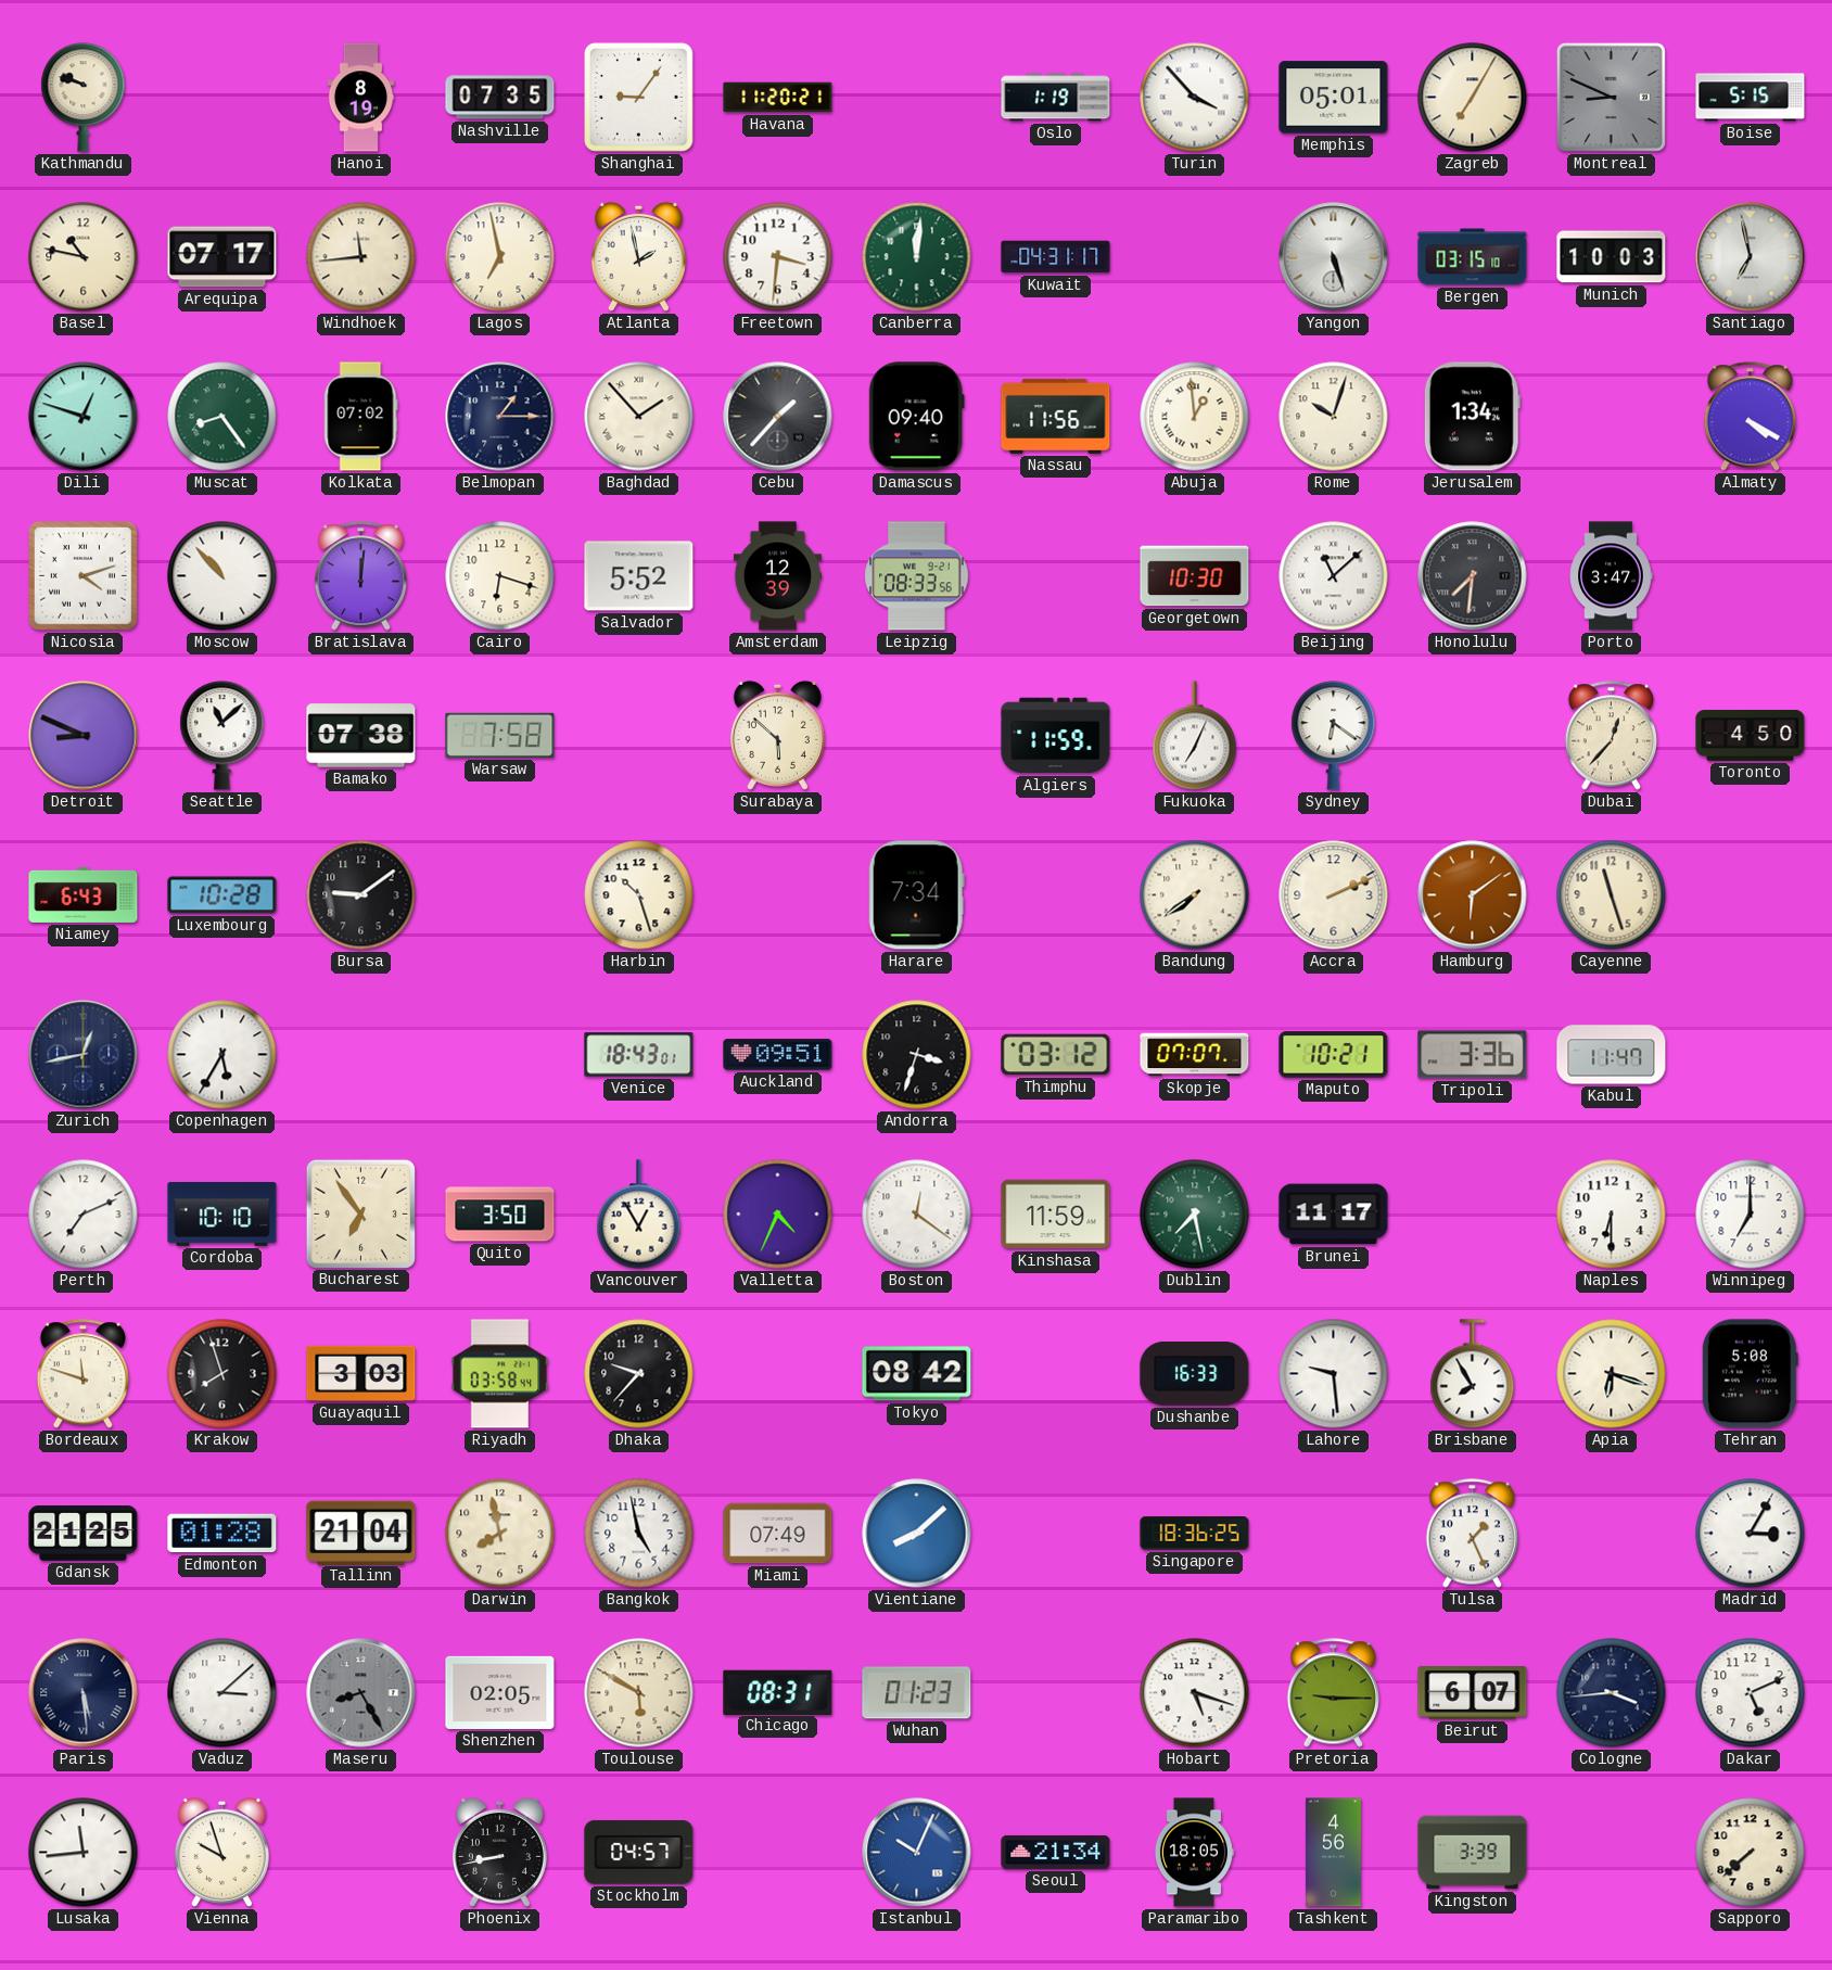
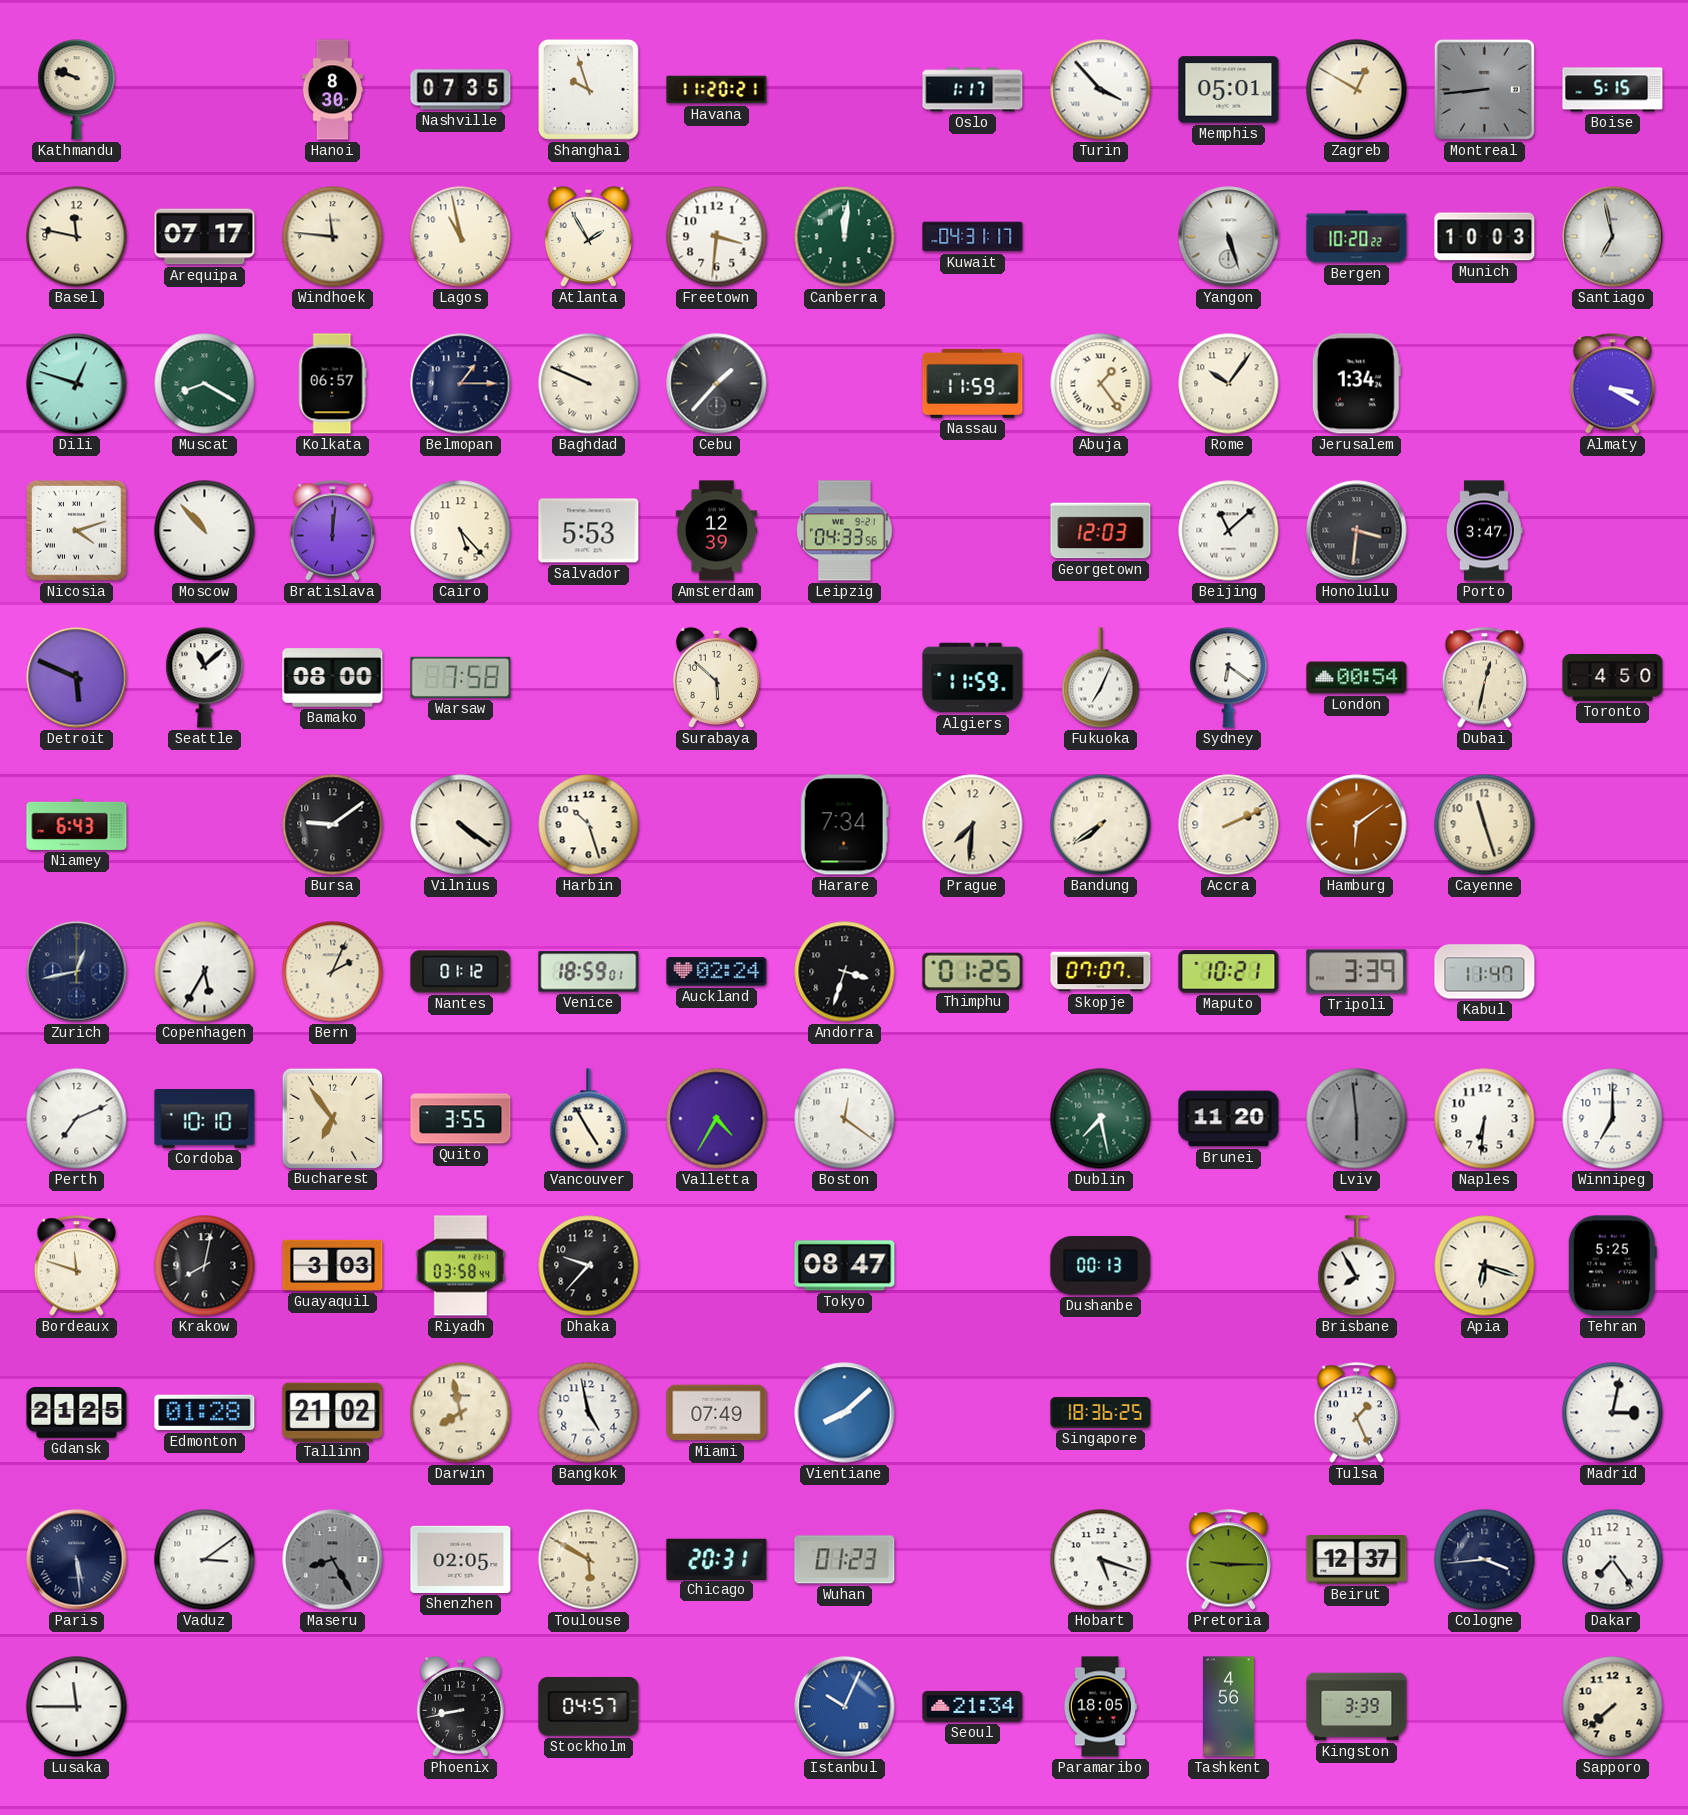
Hanoi: 8:19 -> 8:30 (333, 90)
Shanghai: 9:06 -> 9:57 (589, 90)
Oslo: 1:19 -> 1:17 (973, 90)
Zagreb: 7:05 -> 12:50 (1357, 90)
Montreal: 8:49 -> 8:44 (1484, 89)
Basel: 10:47 -> 11:47 (77, 237)
Windhoek: 11:44 -> 11:46 (333, 237)
Lagos: 6:58 -> 10:58 (461, 237)
Atlanta: 1:58 -> 1:55 (588, 236)
Bergen: 03:15 -> 10:20 (1357, 237)
Muscat: 8:24 -> 8:20 (205, 384)
Kolkata: 07:02 -> 06:57 (332, 384)
Baghdad: 1:53 -> 9:49 (589, 384)
Damascus: 09:40 -> none (916, 417)
Nassau: 11:56 -> 11:59 (973, 383)
Abuja: 12:59 -> 1:24 (1101, 384)
Rome: 10:03 -> 10:06 (1229, 384)
Almaty: 4:20 -> 3:20 (1612, 384)
Cairo: 6:18 -> 5:23 (461, 531)
Salvador: 5:52 -> 5:53 (589, 531)
Leipzig: 08:33 -> 04:33 (845, 531)
Georgetown: 10:30 -> 12:03 (1101, 531)
Honolulu: 7:31 -> 3:31 (1357, 531)
Detroit: 8:49 -> 5:49 (77, 678)
Bamako: 07:38 -> 08:00 (333, 678)
London: none -> 00:54 (1357, 678)
Dubai: 12:37 -> 12:32 (1484, 678)
Luxembourg: 10:28 -> none (222, 895)
Vilnius: none -> 4:21 (461, 825)
Prague: none -> 7:31 (973, 825)
Bern: none -> 2:04 (333, 972)
Nantes: none -> 01:12 (461, 972)
Venice: 18:43 -> 18:59 (589, 972)
Auckland: 09:51 -> 02:24 (717, 972)
Thimphu: 03:12 -> 01:25 (973, 972)
Tripoli: 3:36 -> 3:39 (1357, 972)
Quito: 3:50 -> 3:55 (461, 1119)
Vancouver: 12:55 -> 4:55 (589, 1119)
Valletta: 4:34 -> 4:35 (717, 1119)
Kinshasa: 11:59 -> none (1056, 1215)
Brunei: 11:17 -> 11:20 (1229, 1119)
Lviv: none -> 5:59 (1357, 1119)
Naples: 6:30 -> 6:31 (1485, 1119)
Krakow: 7:57 -> 8:02 (205, 1266)
Tokyo: 08:42 -> 08:47 (845, 1266)
Dushanbe: 16:33 -> 00:13 (1101, 1266)
Lahore: 9:29 -> none (1334, 1374)
Tehran: 5:08 -> 5:25 (1612, 1266)
Tallinn: 21:04 -> 21:02 (333, 1412)
Madrid: 3:05 -> 3:02 (1613, 1413)
Vaduz: 3:08 -> 3:09 (205, 1560)
Chicago: 08:31 -> 20:31 (717, 1559)
Beirut: 6:07 -> 12:37 (1357, 1560)
Dakar: 5:11 -> 7:24 (1613, 1560)
Lusaka: 11:44 -> 11:45 (77, 1707)
Vienna: 9:57 -> none (221, 1852)
